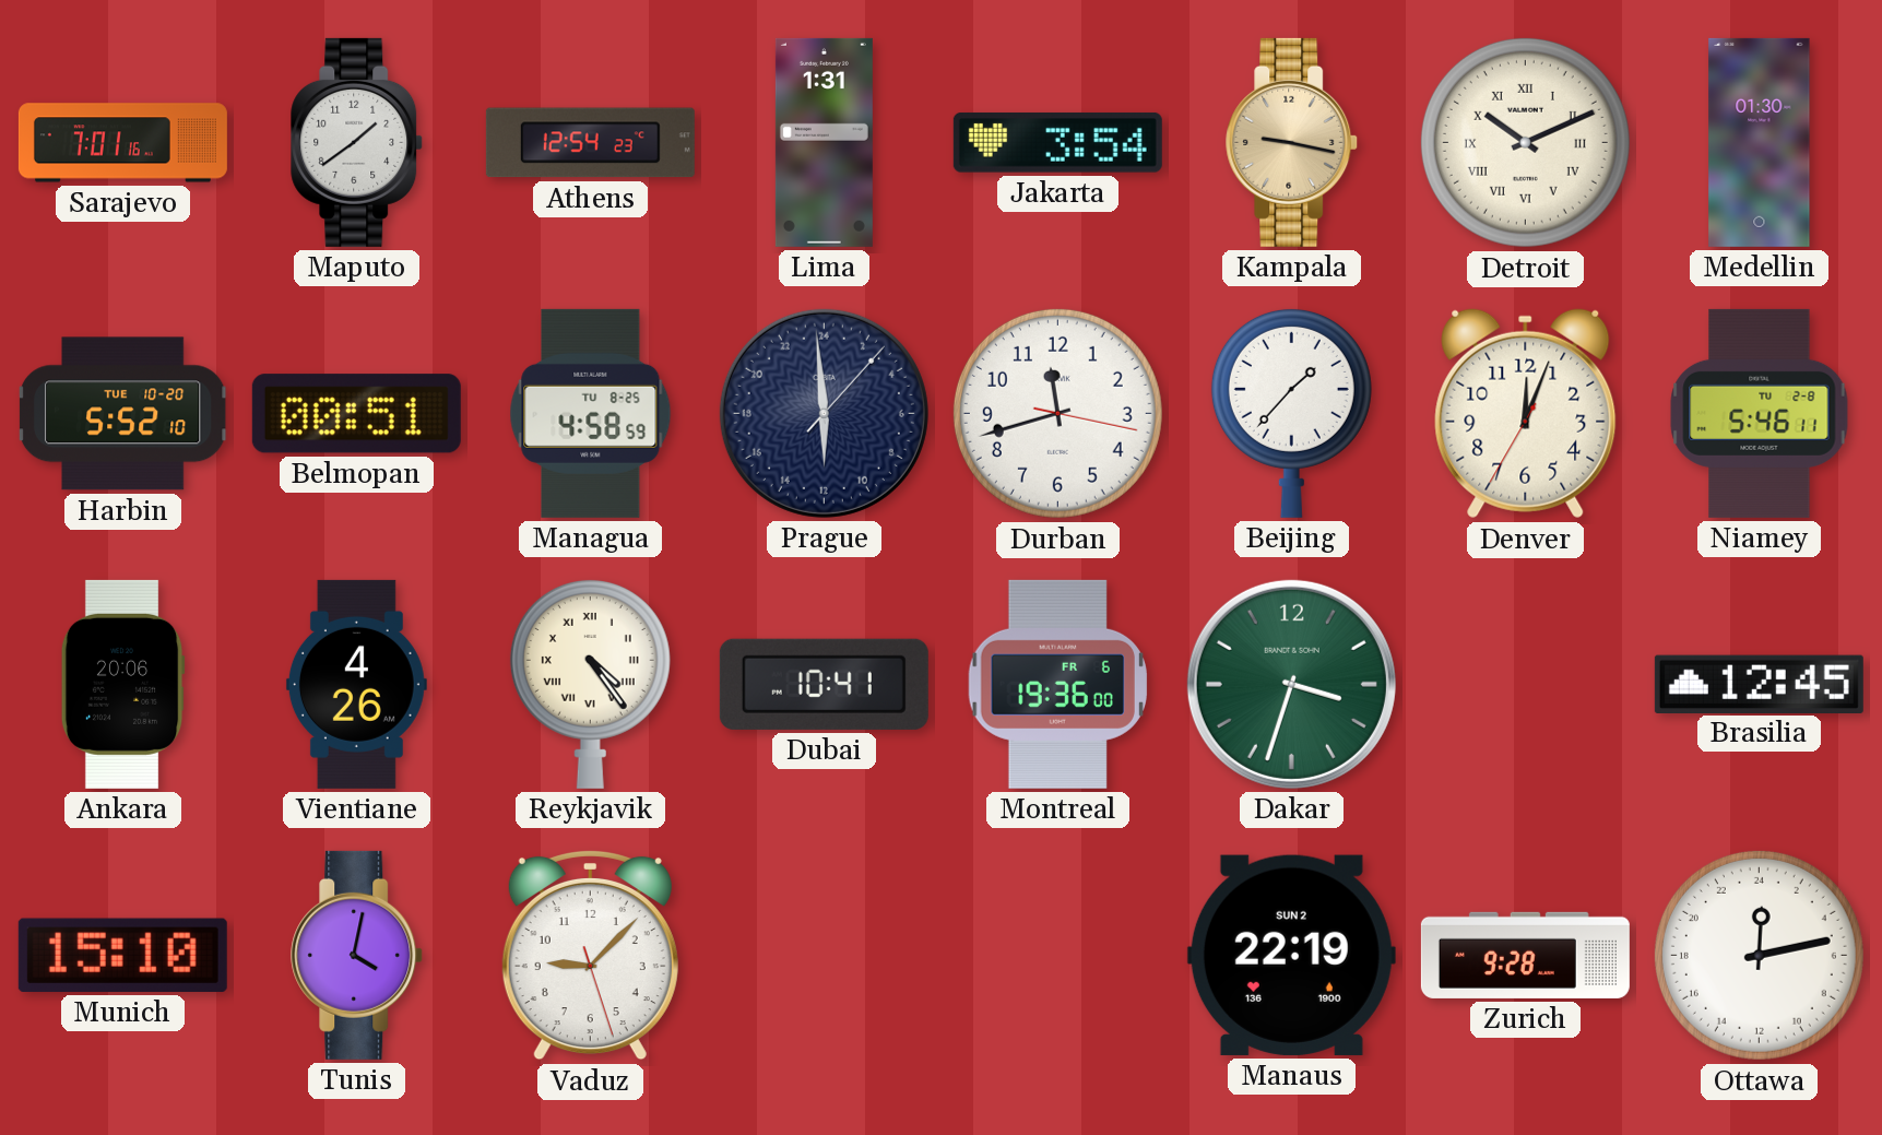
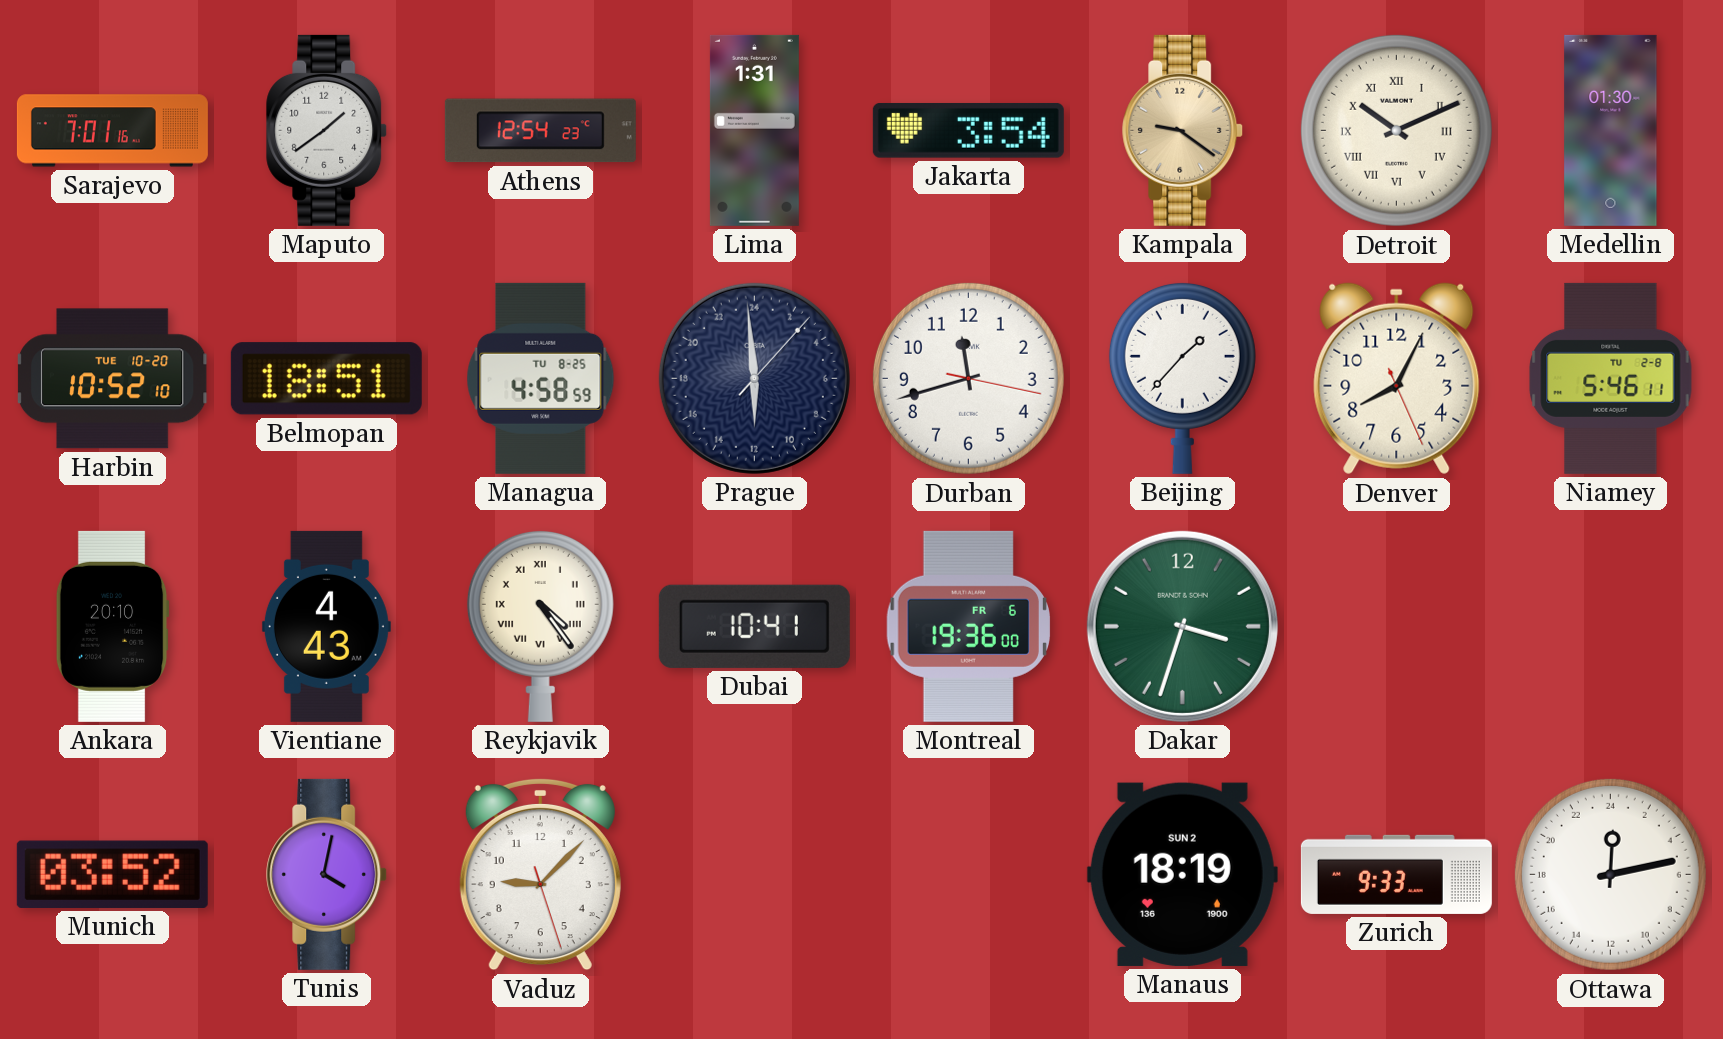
Kampala: 9:17 -> 9:21 (1183, 130)
Harbin: 5:52 -> 10:52 (112, 379)
Belmopan: 00:51 -> 18:51 (326, 379)
Denver: 12:03 -> 8:04 (1397, 379)
Ankara: 20:06 -> 20:10 (112, 626)
Vientiane: 4:26 -> 4:43 (326, 626)
Brasilia: 12:45 -> none (1759, 684)
Munich: 15:10 -> 03:52 (112, 874)
Manaus: 22:19 -> 18:19 (1182, 874)
Zurich: 9:28 -> 9:33 (1396, 874)
